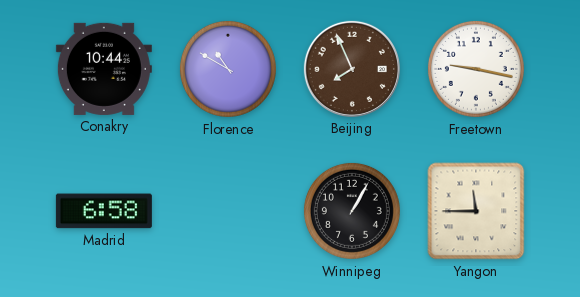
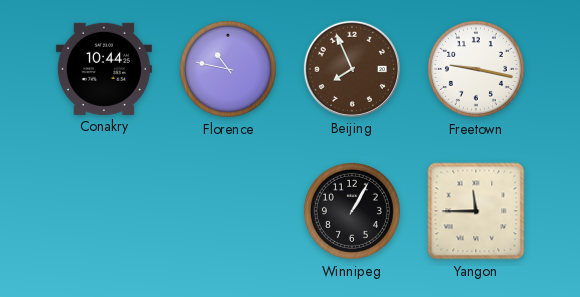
Florence: 10:50 -> 10:47 (228, 69)
Madrid: 6:58 -> none (104, 211)
